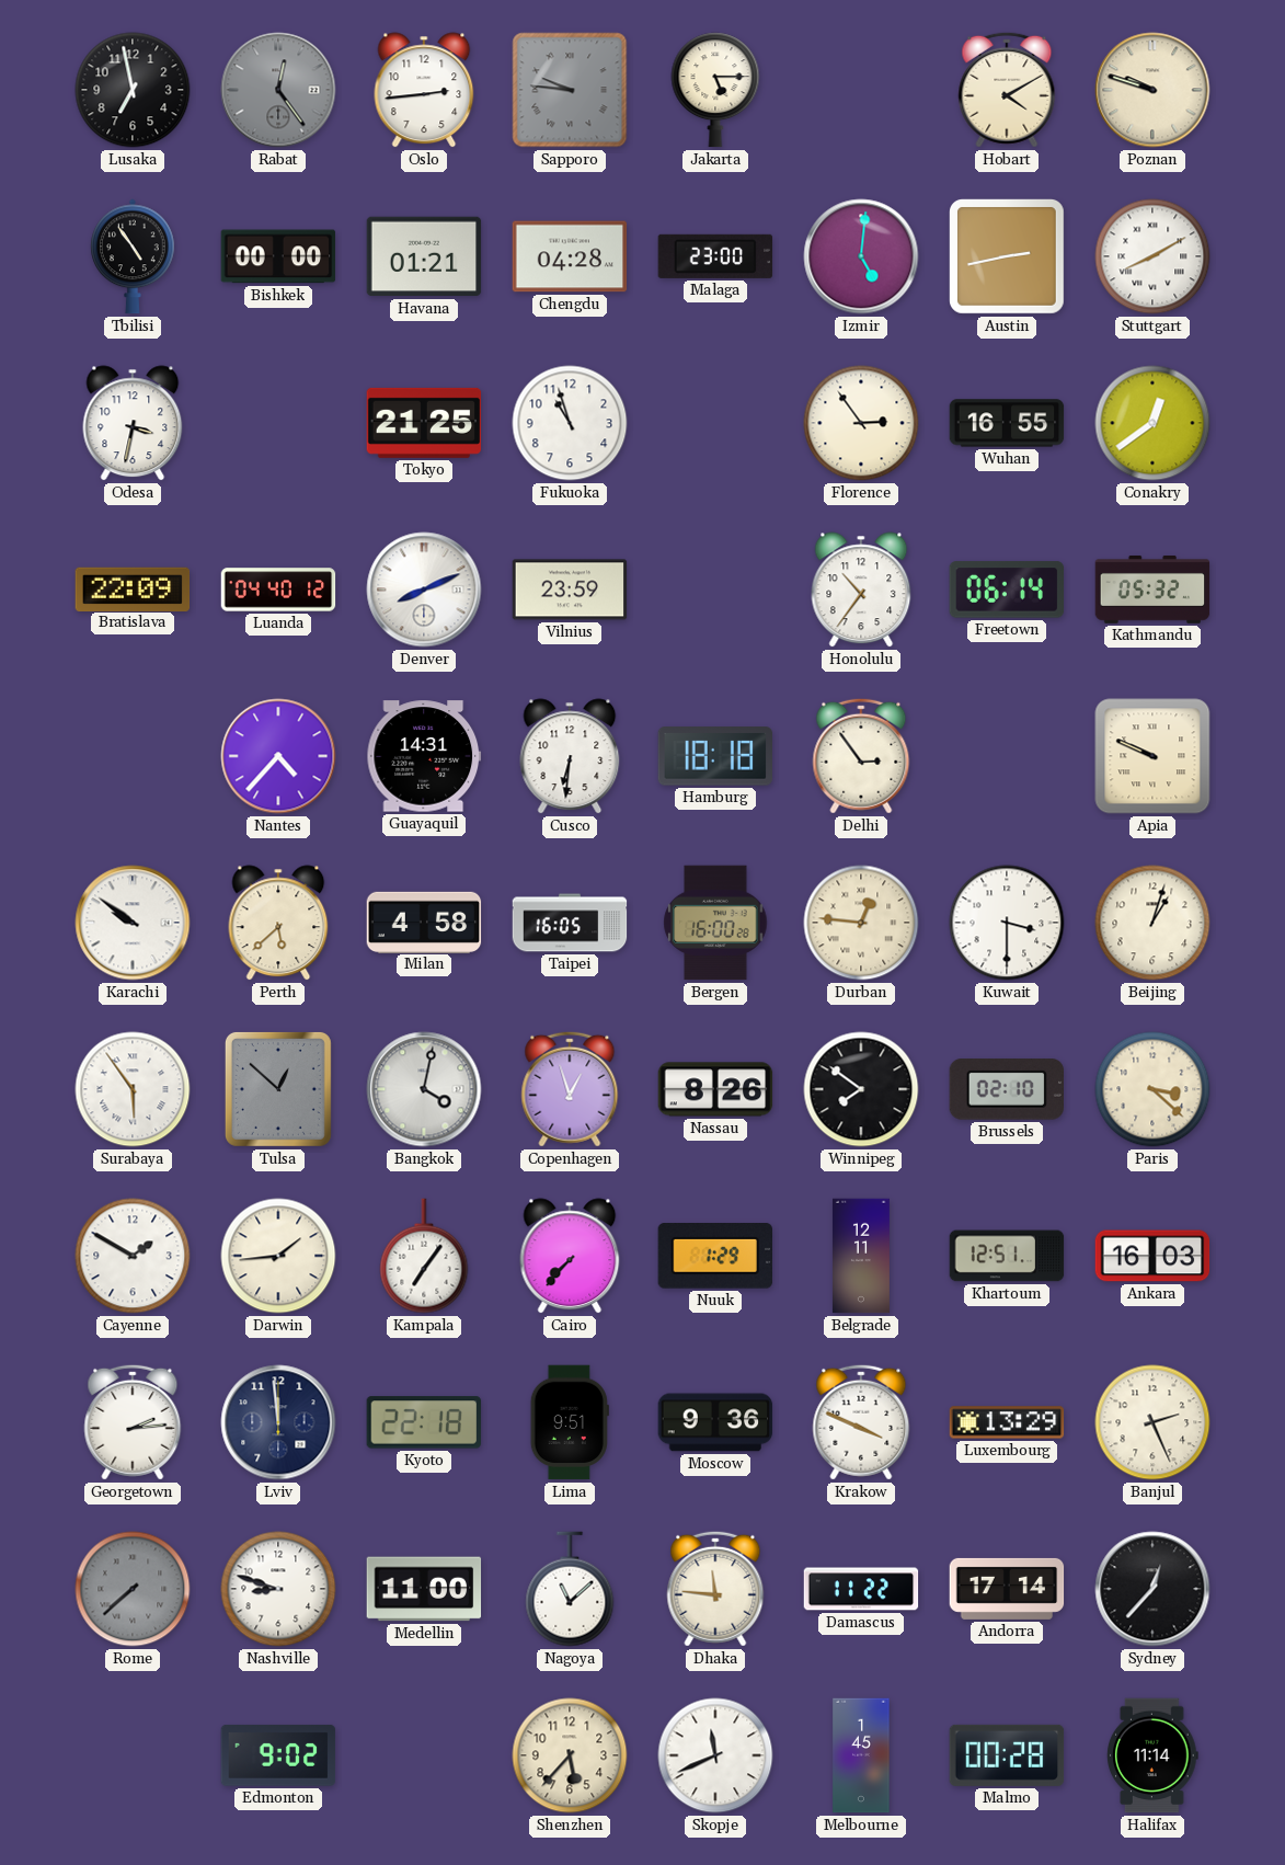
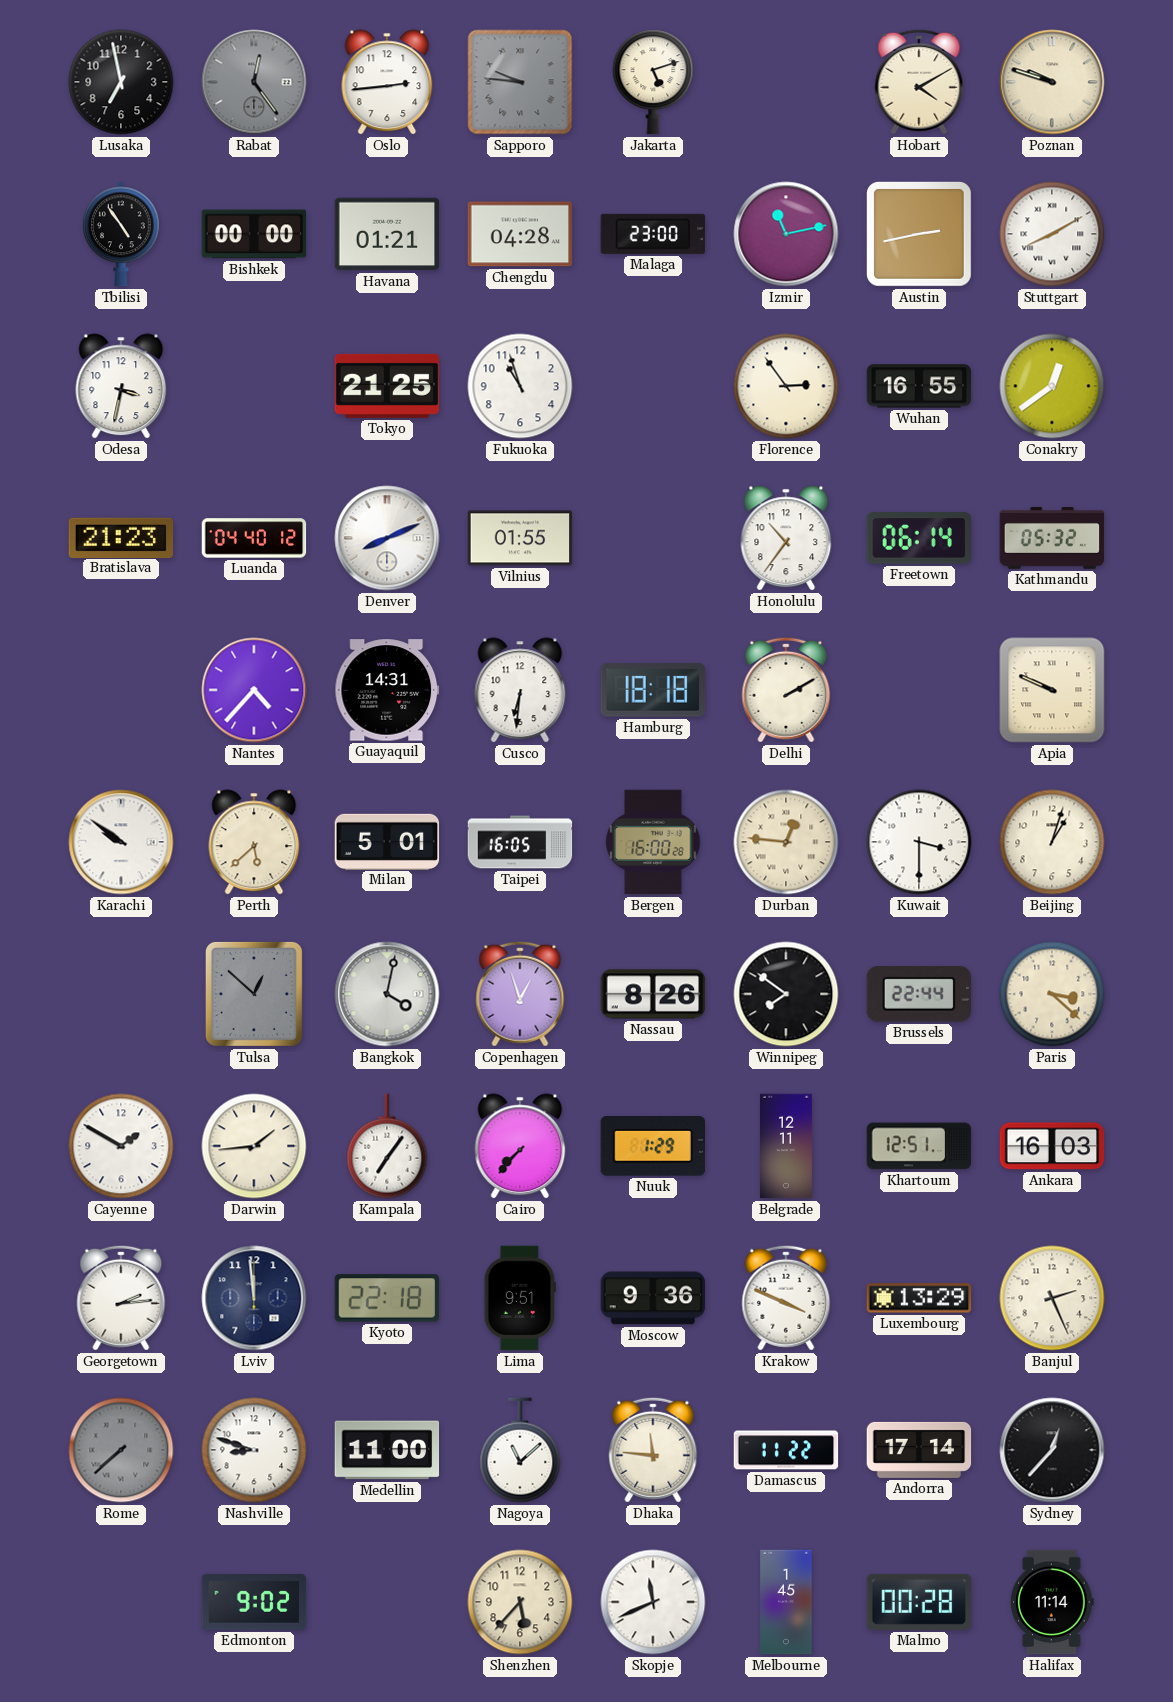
Jakarta: 5:15 -> 5:12 (653, 82)
Izmir: 5:01 -> 11:13 (786, 234)
Bratislava: 22:09 -> 21:23 (121, 537)
Vilnius: 23:59 -> 01:55 (520, 538)
Delhi: 2:54 -> 2:10 (786, 690)
Milan: 4:58 -> 5:01 (387, 841)
Surabaya: 5:54 -> none (133, 1089)
Brussels: 02:10 -> 22:44 (918, 994)
